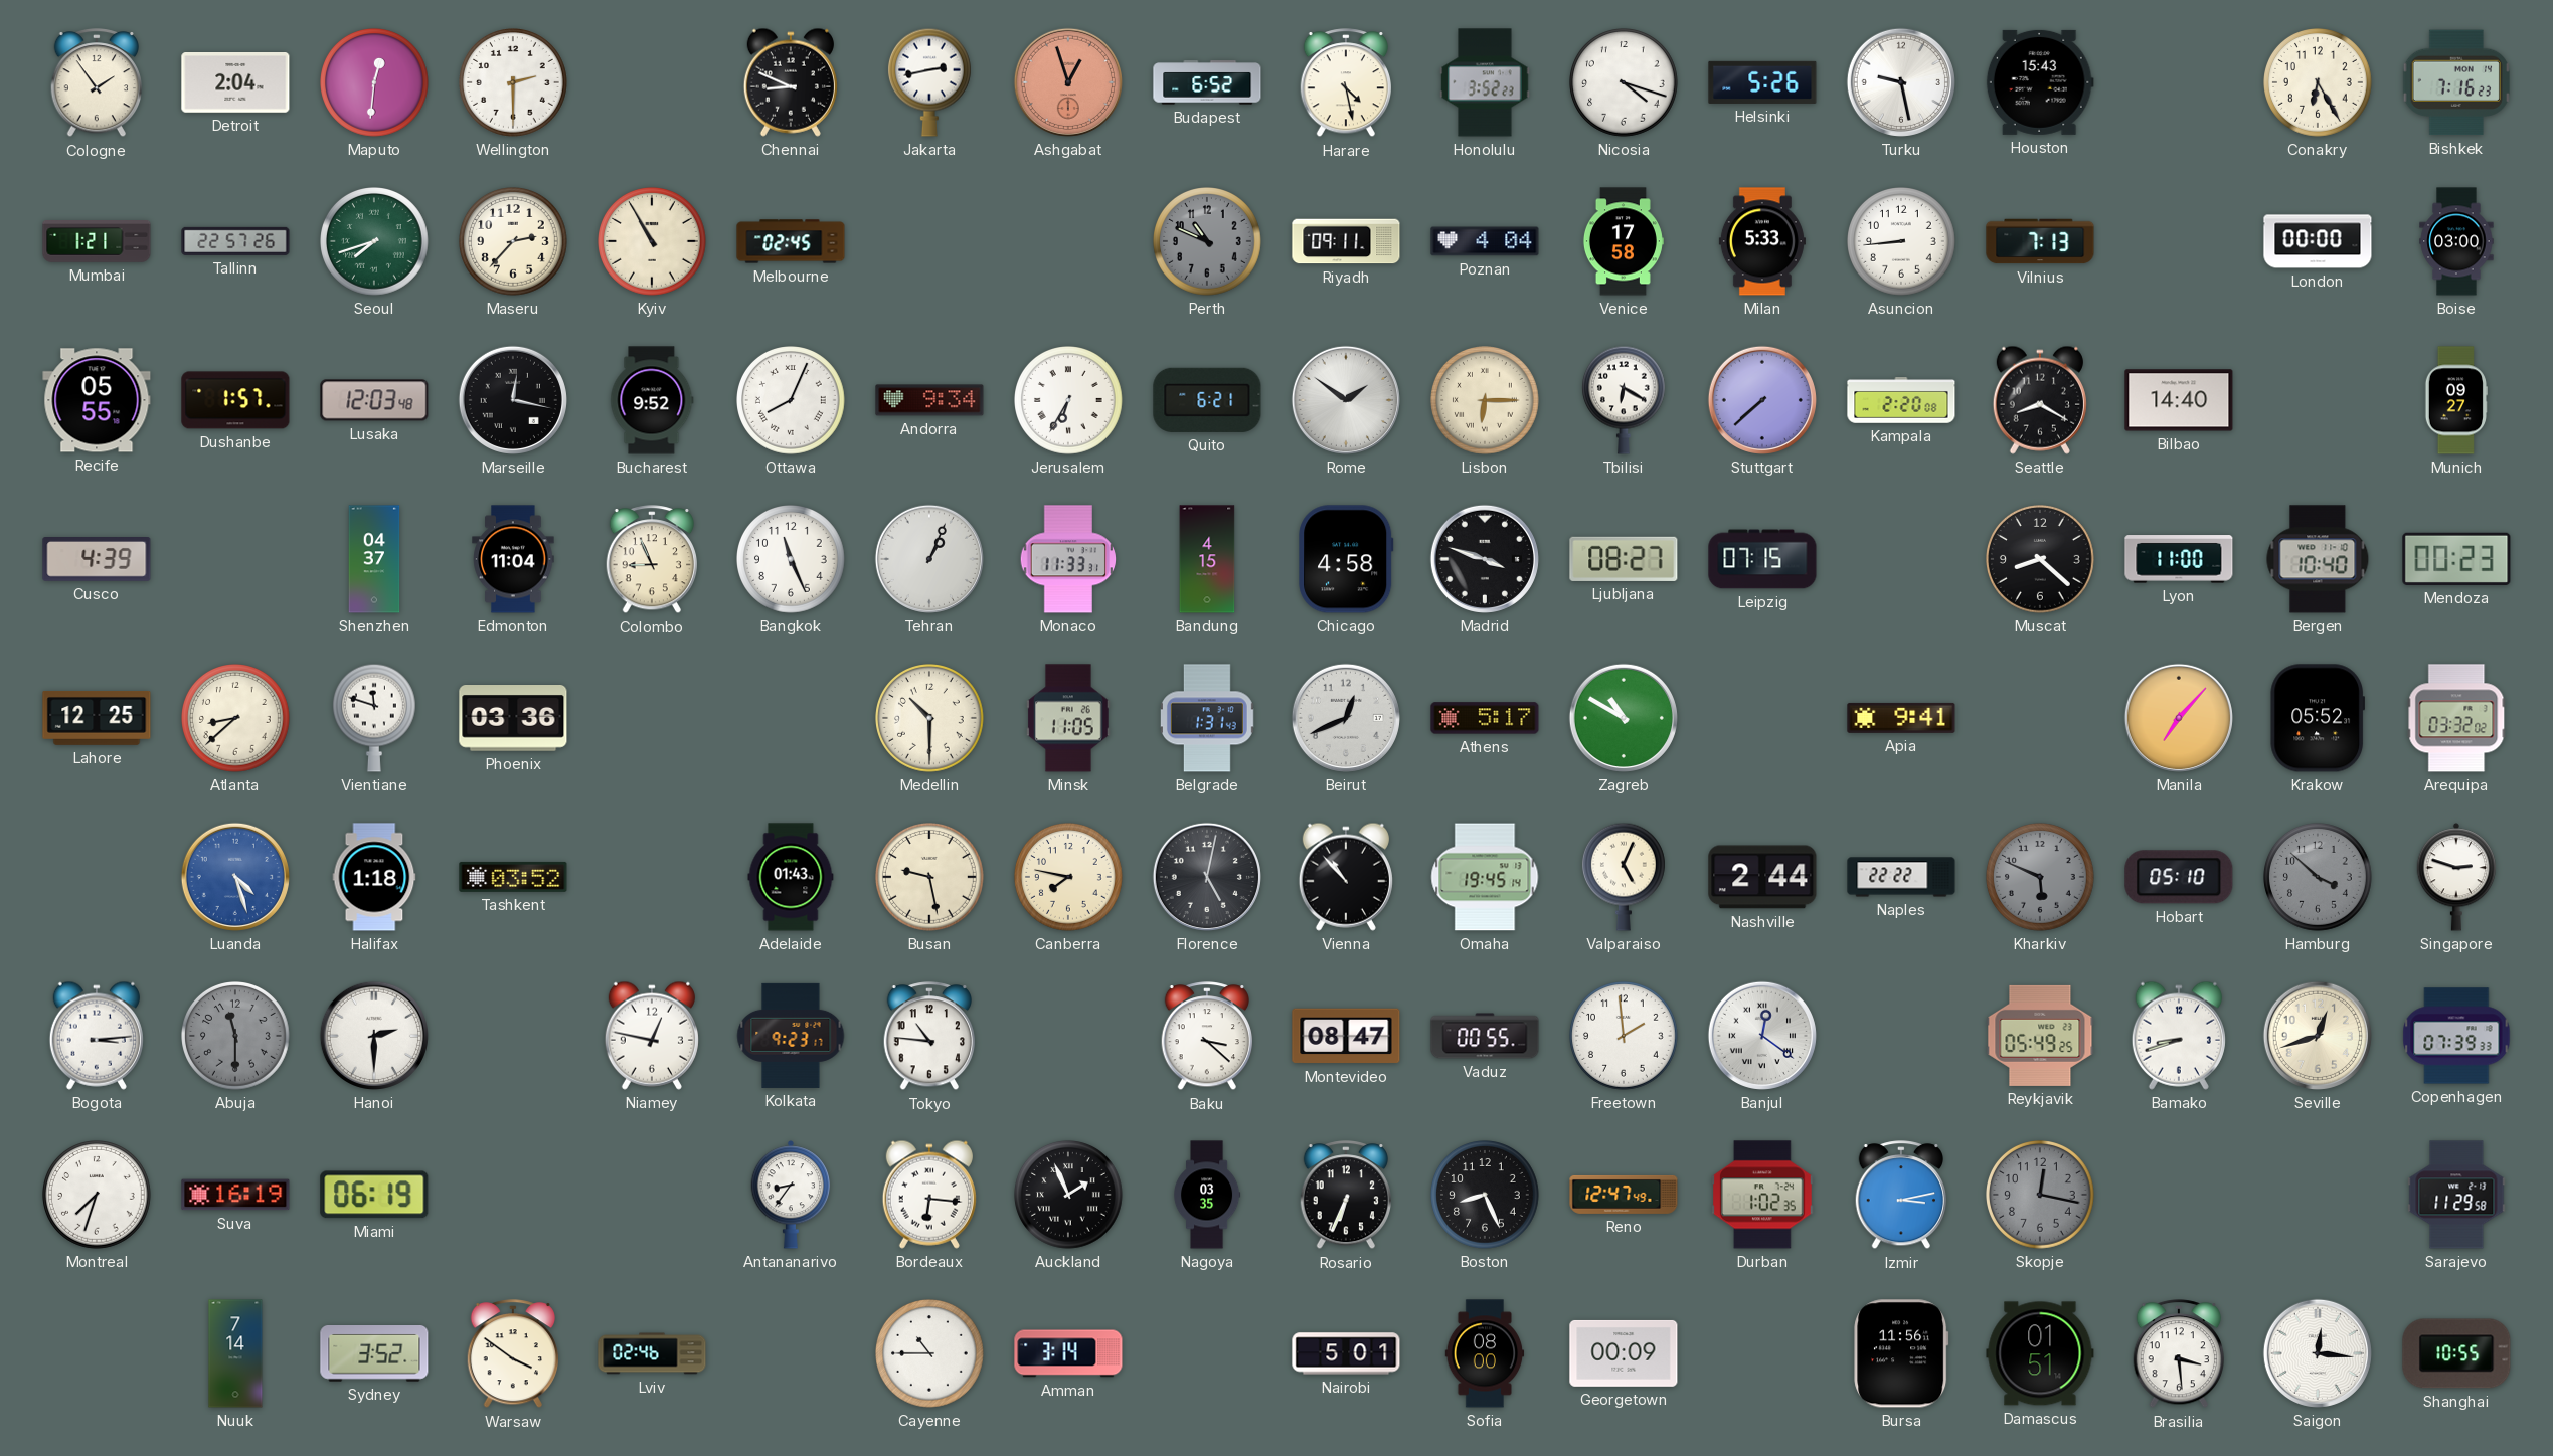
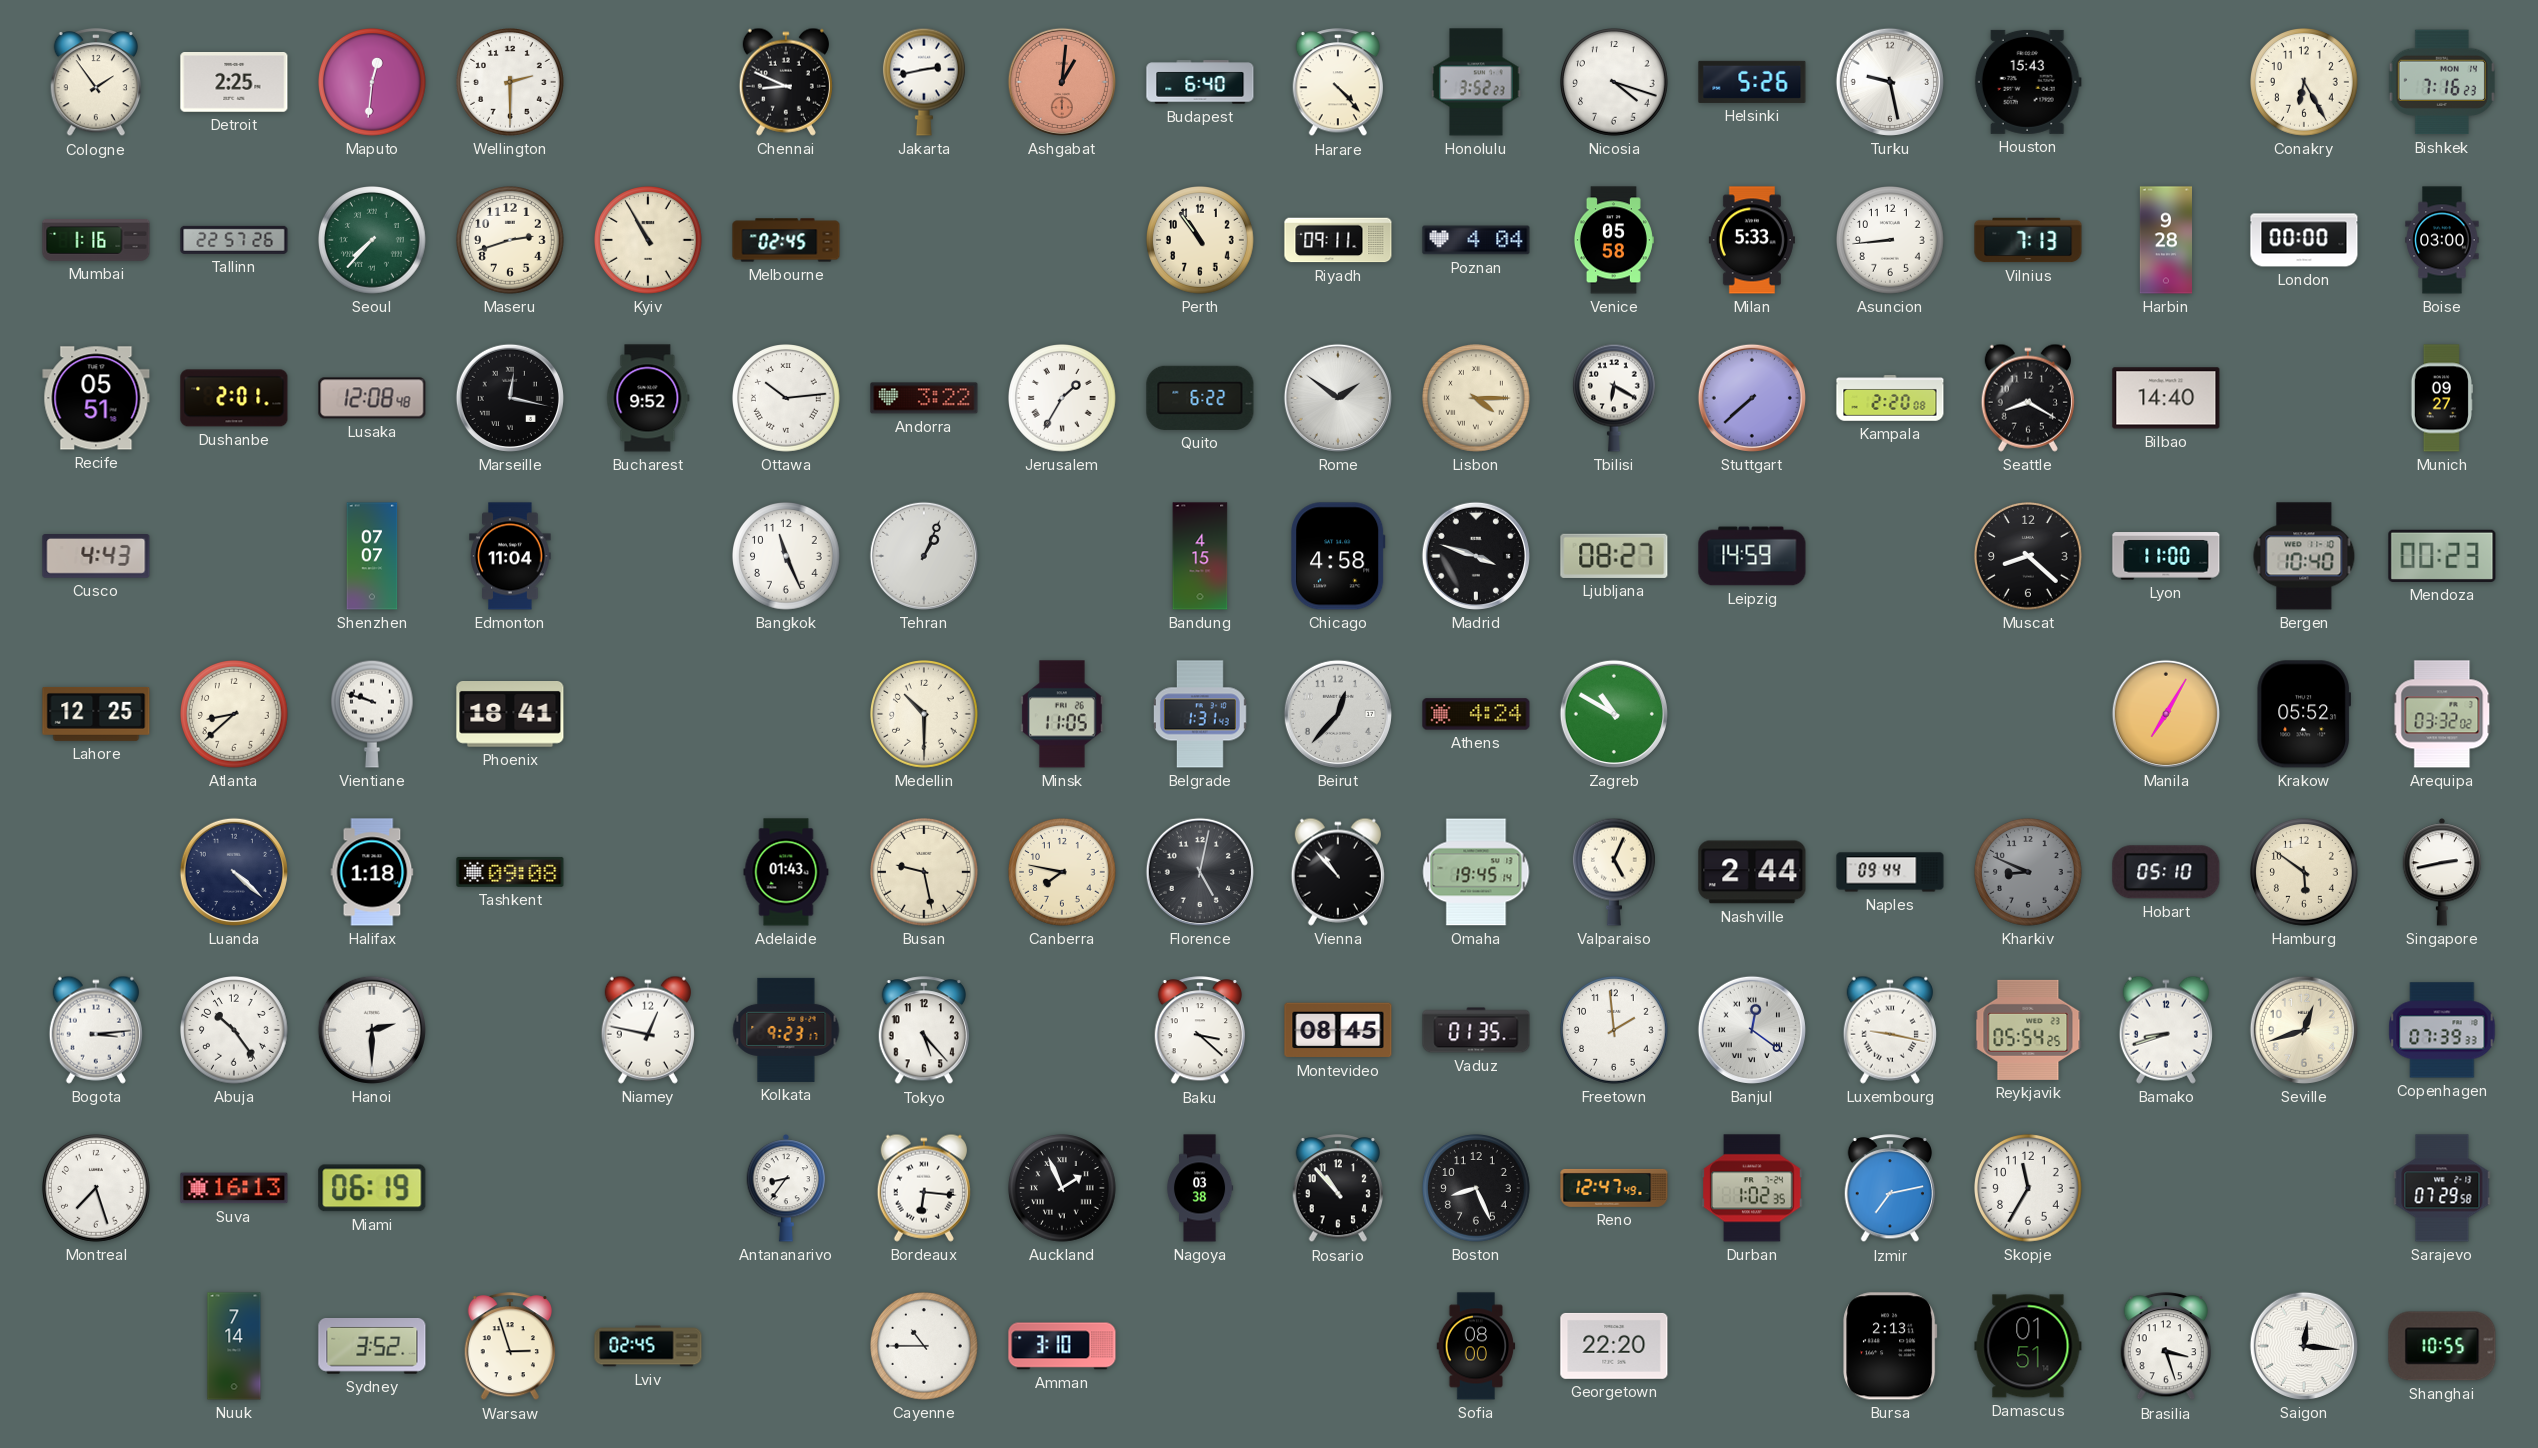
Detroit: 2:04 -> 2:25 (234, 83)
Ashgabat: 12:57 -> 1:01 (1062, 82)
Budapest: 6:52 -> 6:40 (1200, 82)
Harare: 4:28 -> 4:23 (1337, 83)
Mumbai: 1:21 -> 1:16 (96, 241)
Seoul: 7:42 -> 7:37 (373, 241)
Maseru: 2:37 -> 2:42 (511, 241)
Perth: 10:49 -> 10:54 (1201, 241)
Perth dial: grey -> cream (1201, 241)
Venice: 17:58 -> 05:58 (1613, 240)
Harbin: none -> 9:28 (2165, 240)
Recife: 05:55 -> 05:51 (96, 398)
Dushanbe: 1:57 -> 2:01 (234, 398)
Lusaka: 12:03 -> 12:08 (372, 398)
Ottawa: 8:04 -> 10:14 (787, 399)
Andorra: 9:34 -> 3:22 (924, 398)
Jerusalem: 6:35 -> 1:35 (1063, 399)
Quito: 6:21 -> 6:22 (1200, 398)
Lisbon: 6:15 -> 4:15 (1477, 399)
Cusco: 4:39 -> 4:43 (96, 557)
Shenzhen: 04:37 -> 07:07 (372, 556)
Colombo: 8:56 -> none (651, 560)
Monaco: 11:33 -> none (1068, 559)
Leipzig: 07:15 -> 14:59 (1752, 556)
Vientiane: 11:48 -> 9:48 (372, 714)
Phoenix: 03:36 -> 18:41 (510, 714)
Beirut: 12:41 -> 12:37 (1338, 714)
Athens: 5:17 -> 4:24 (1476, 714)
Apia: 9:41 -> none (1901, 718)
Manila: 7:07 -> 7:05 (2166, 714)
Luanda: 4:27 -> 4:22 (234, 872)
Luanda dial: blue -> navy (234, 872)
Tashkent: 03:52 -> 09:08 (510, 872)
Naples: 22:22 -> 09:44 (1890, 872)
Kharkiv: 5:49 -> 8:49 (2029, 873)
Hamburg: 3:52 -> 5:51 (2305, 873)
Hamburg dial: grey -> cream (2305, 873)
Singapore: 2:48 -> 2:43 (2442, 872)
Abuja: 11:30 -> 10:24 (235, 1031)
Abuja dial: grey -> white (235, 1031)
Tokyo: 10:46 -> 5:23 (923, 1031)
Montevideo: 08:47 -> 08:45 (1338, 1030)
Vaduz: 00:55 -> 01:35 (1476, 1030)
Luxembourg: none -> 9:17 (1890, 1030)
Reykjavik: 05:49 -> 05:54 (2028, 1030)
Montreal: 7:33 -> 7:27 (97, 1189)
Suva: 16:19 -> 16:13 (234, 1188)
Nagoya: 03:35 -> 03:38 (1200, 1188)
Rosario: 6:34 -> 10:53 (1337, 1189)
Izmir: 3:13 -> 7:13 (1889, 1189)
Skopje: 12:17 -> 11:35 (2029, 1189)
Skopje dial: grey -> white (2029, 1189)
Sarajevo: 11:29 -> 07:29 (2442, 1188)
Warsaw: 3:51 -> 2:57 (509, 1347)
Lviv: 02:46 -> 02:45 (648, 1346)
Amman: 3:14 -> 3:10 (1062, 1346)
Nairobi: 5:01 -> none (1346, 1353)
Georgetown: 00:09 -> 22:20 (1614, 1346)
Bursa: 11:56 -> 2:13 (1890, 1346)
Brasilia: 3:29 -> 3:27 (2165, 1347)
